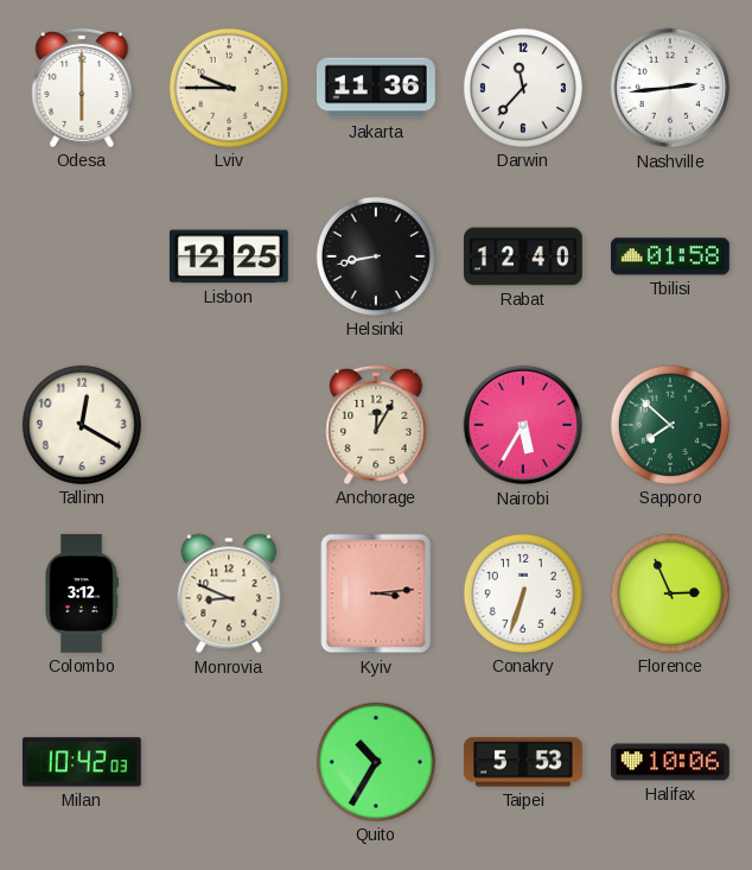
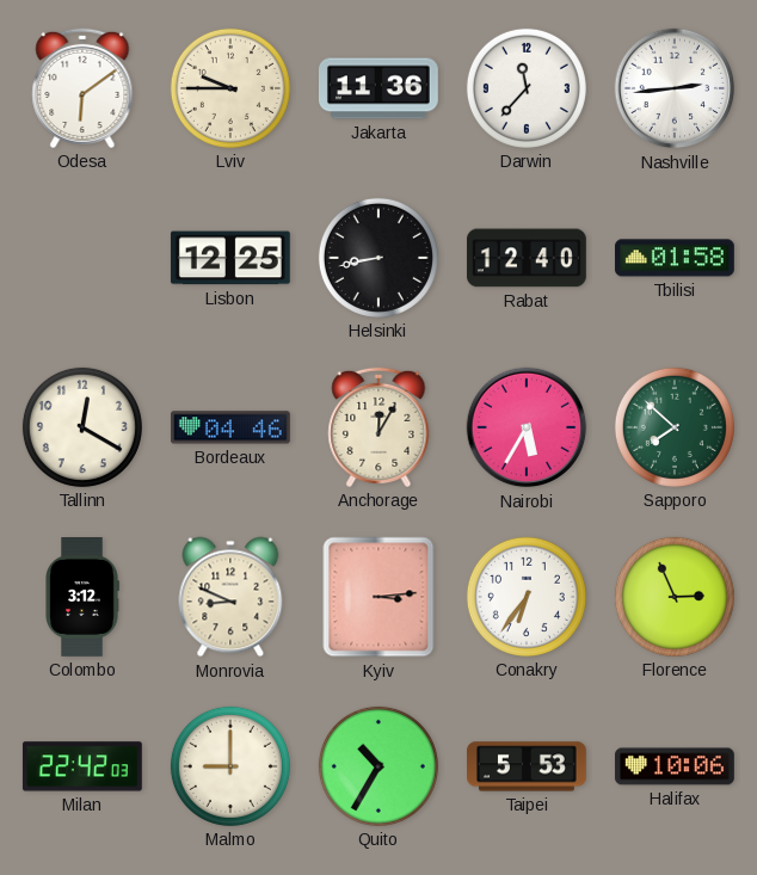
Odesa: 6:00 -> 6:09 (82, 88)
Bordeaux: none -> 04:46 (230, 427)
Conakry: 6:33 -> 6:36 (527, 597)
Milan: 10:42 -> 22:42 (82, 766)
Malmo: none -> 9:00 (230, 766)
